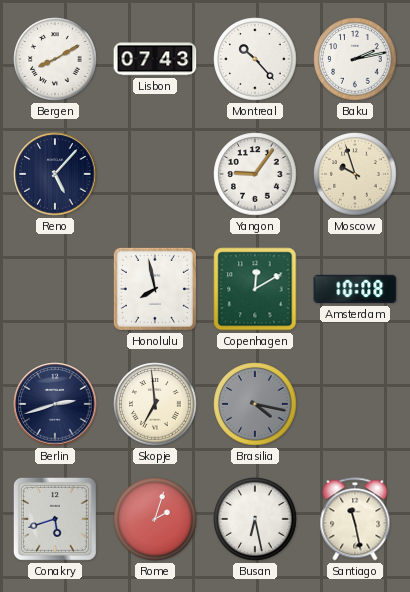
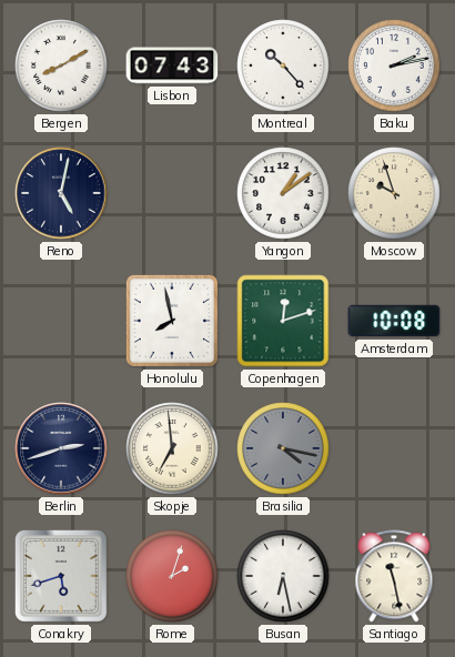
Reno: 5:07 -> 5:02 (61, 193)
Yangon: 9:06 -> 1:09 (283, 193)
Copenhagen: 12:10 -> 12:12 (283, 321)
